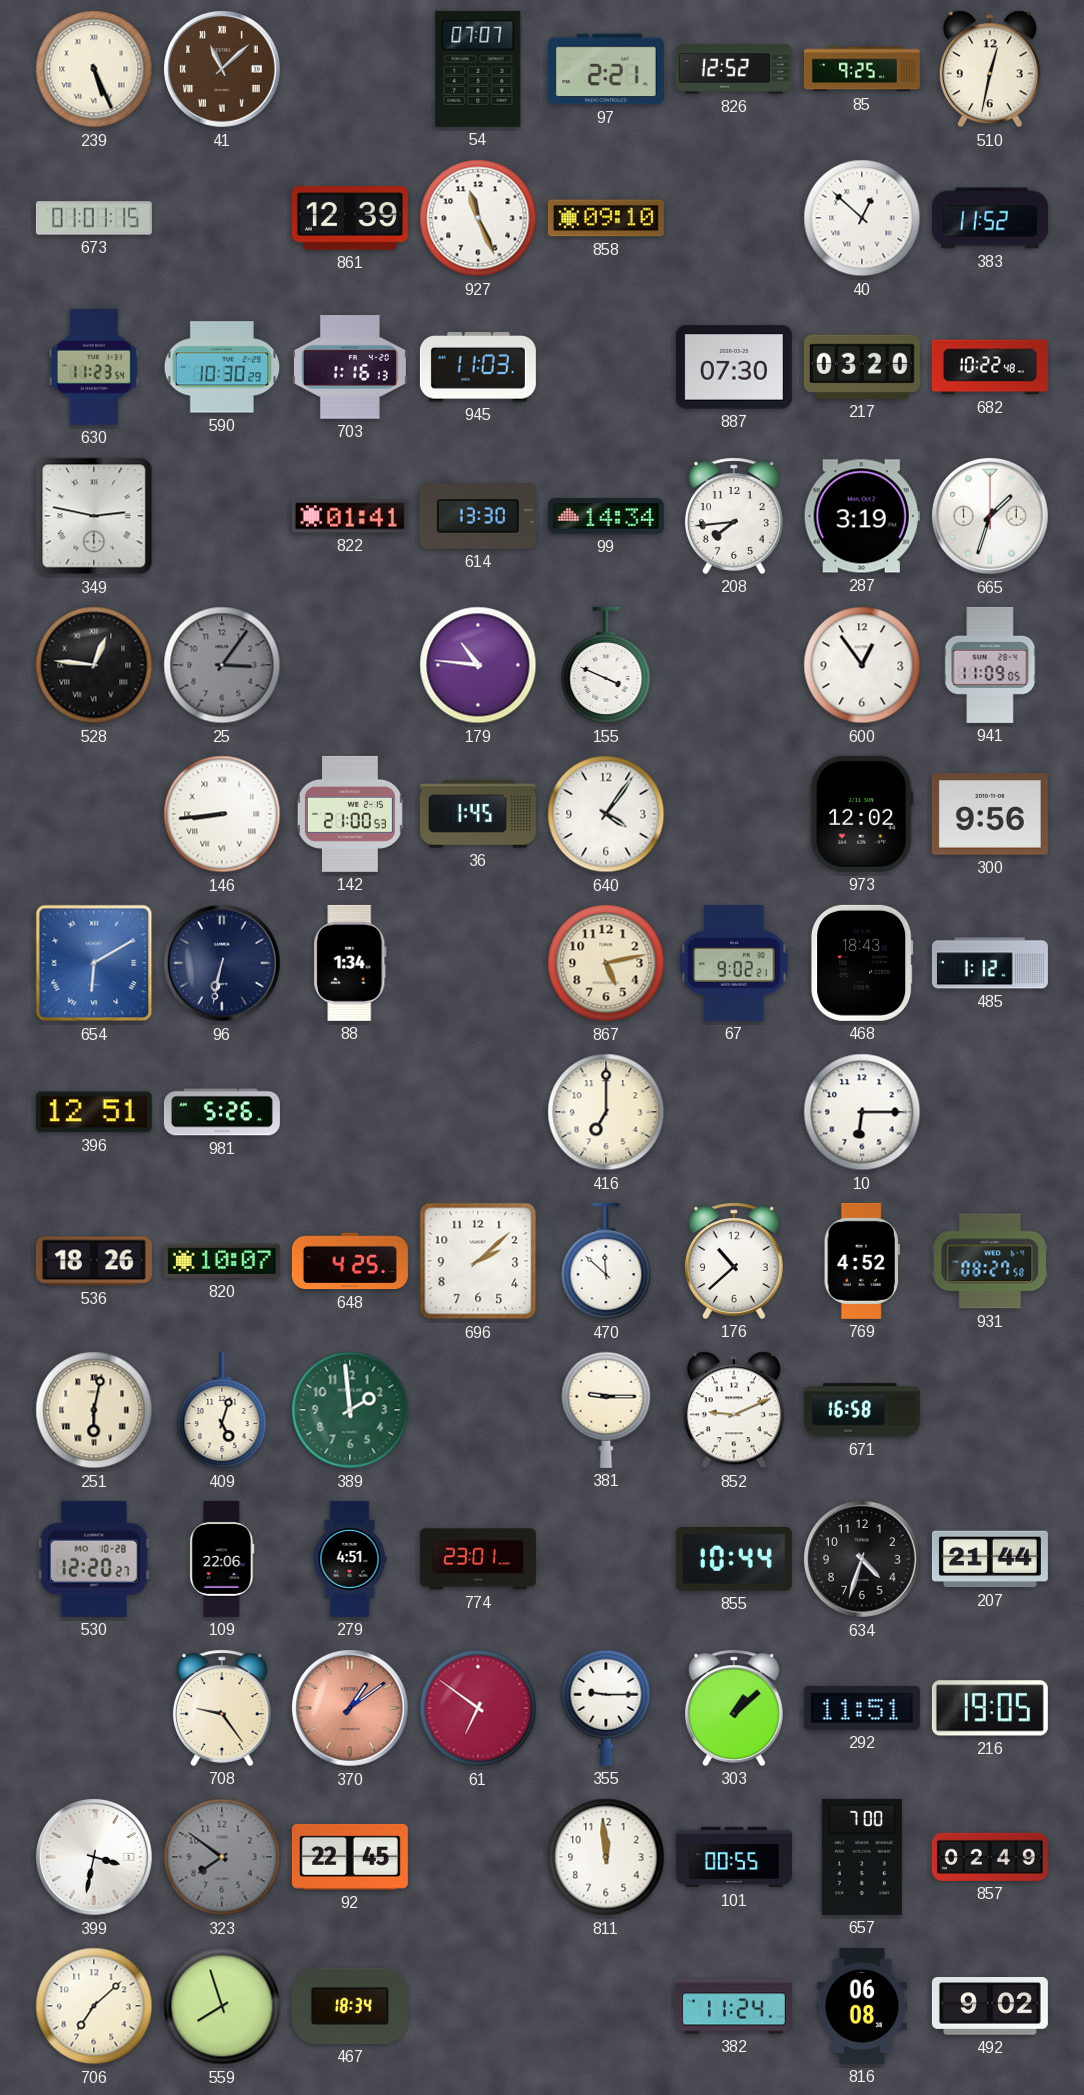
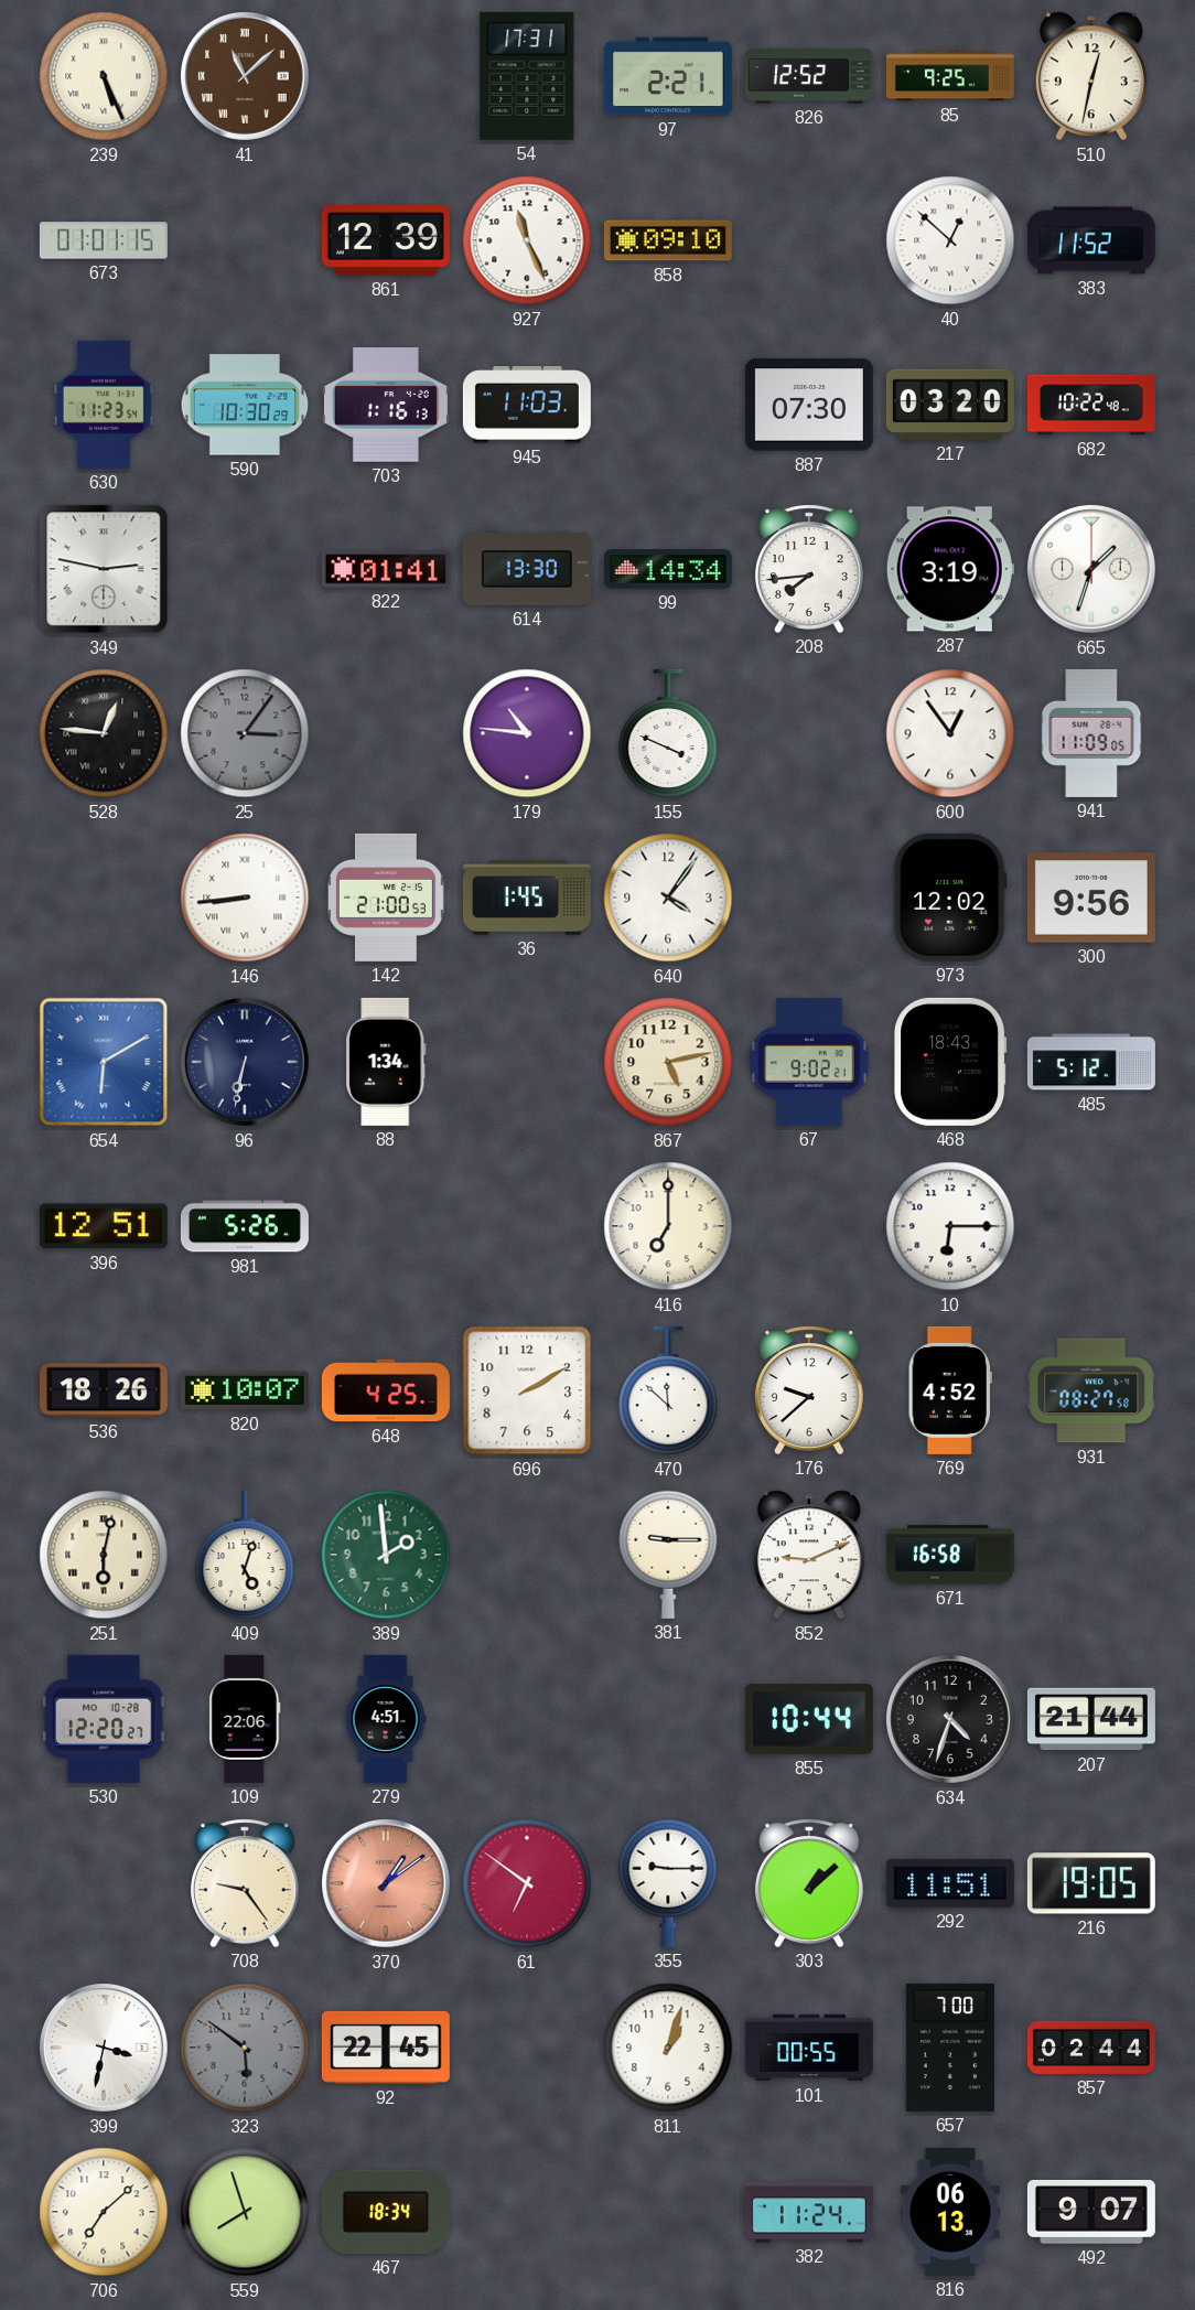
54: 07:07 -> 17:31 (527, 76)
485: 1:12 -> 5:12 (1091, 1062)
696: 2:08 -> 2:10 (527, 1390)
176: 10:38 -> 9:38 (809, 1390)
774: 23:01 -> none (478, 1559)
323: 7:51 -> 5:51 (245, 2048)
811: 11:59 -> 1:03 (668, 2048)
857: 02:49 -> 02:44 (1091, 2048)
816: 06:08 -> 06:13 (950, 2212)
492: 9:02 -> 9:07 (1091, 2212)
